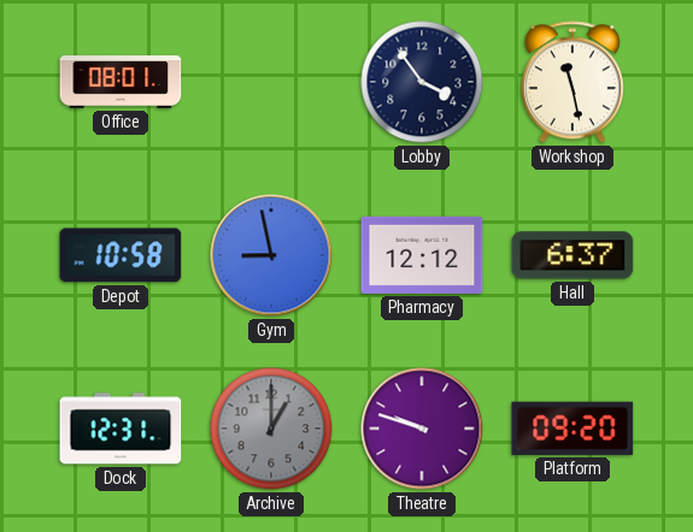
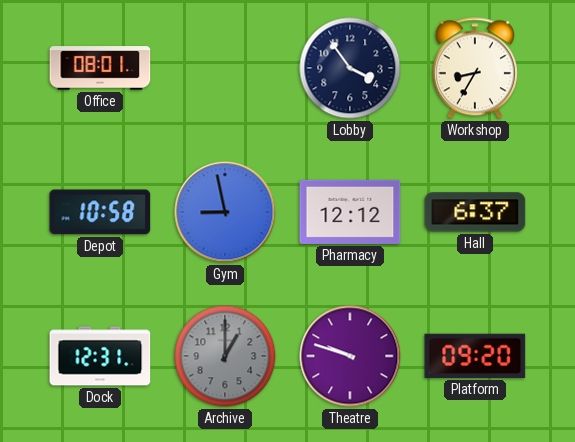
Workshop: 11:28 -> 8:35 (475, 68)
